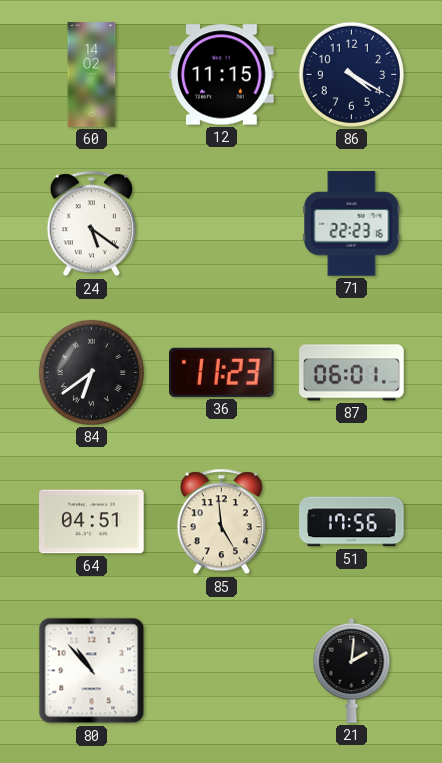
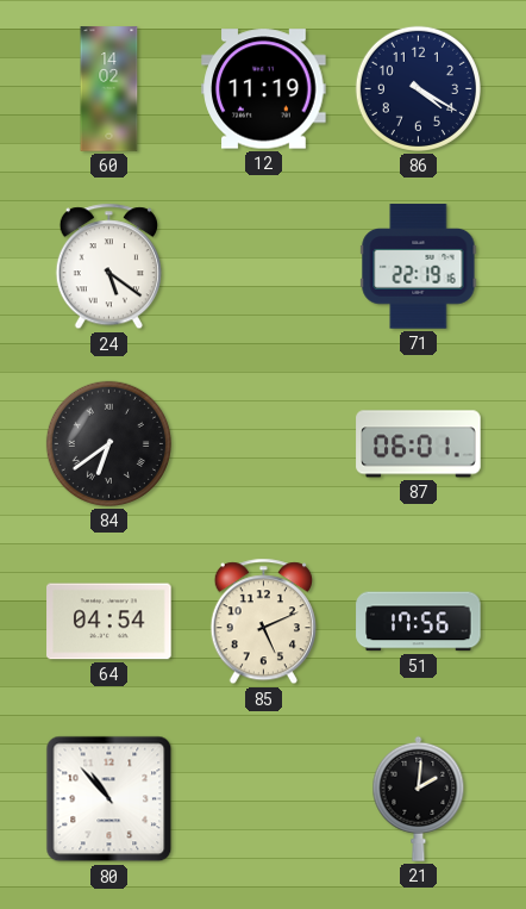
12: 11:15 -> 11:19 (264, 89)
71: 22:23 -> 22:19 (419, 267)
36: 11:23 -> none (222, 372)
64: 04:51 -> 04:54 (109, 622)
85: 4:59 -> 5:11 (263, 622)
